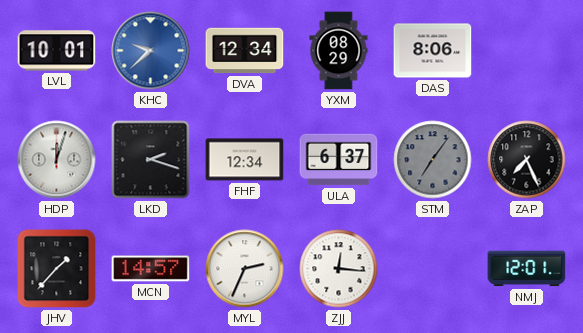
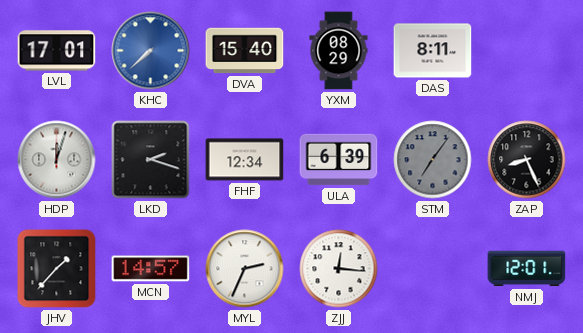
LVL: 10:01 -> 17:01 (57, 51)
KHC: 9:38 -> 7:38 (151, 51)
DVA: 12:34 -> 15:40 (245, 51)
DAS: 8:06 -> 8:11 (433, 51)
ULA: 6:37 -> 6:39 (339, 160)
ZAP: 7:26 -> 8:26 (527, 160)
